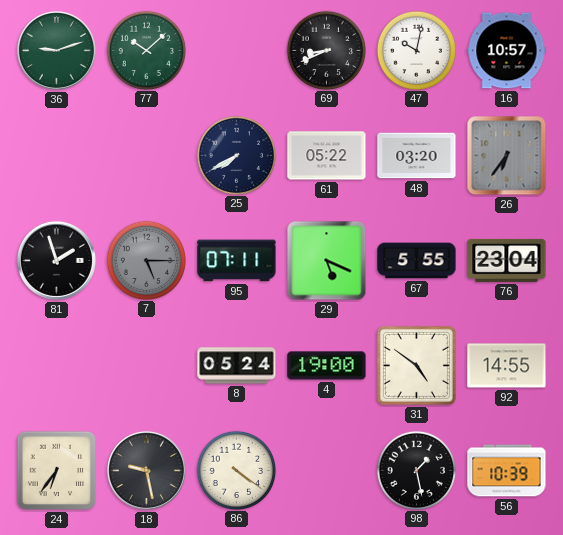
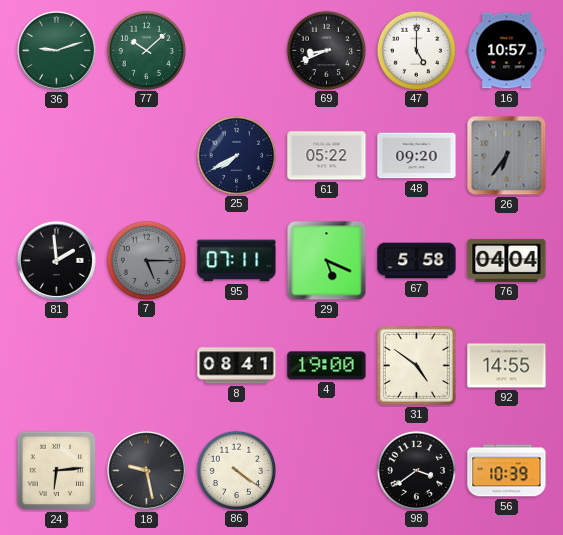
47: 10:02 -> 5:00 (416, 50)
48: 03:20 -> 09:20 (417, 156)
81: 1:57 -> 1:59 (56, 260)
67: 5:55 -> 5:58 (417, 261)
76: 23:04 -> 04:04 (507, 260)
8: 05:24 -> 08:41 (237, 366)
24: 6:36 -> 6:14 (57, 471)
98: 1:28 -> 3:39 (416, 470)
